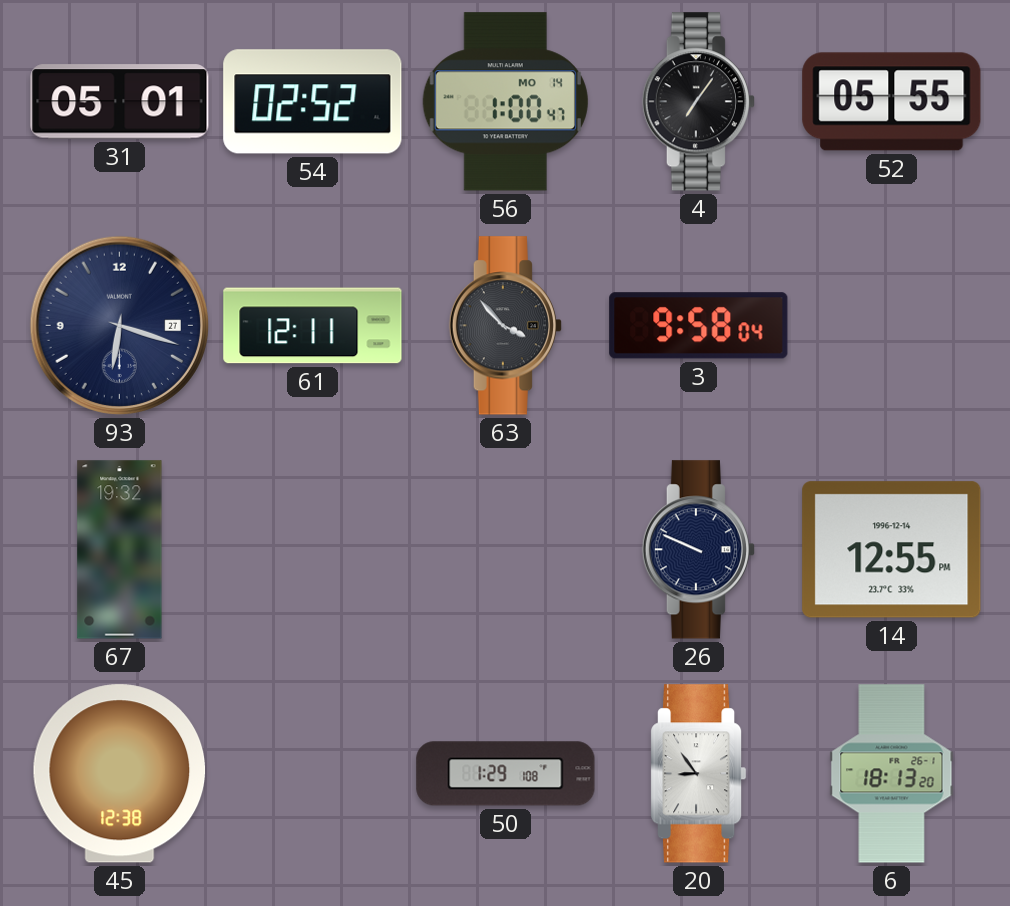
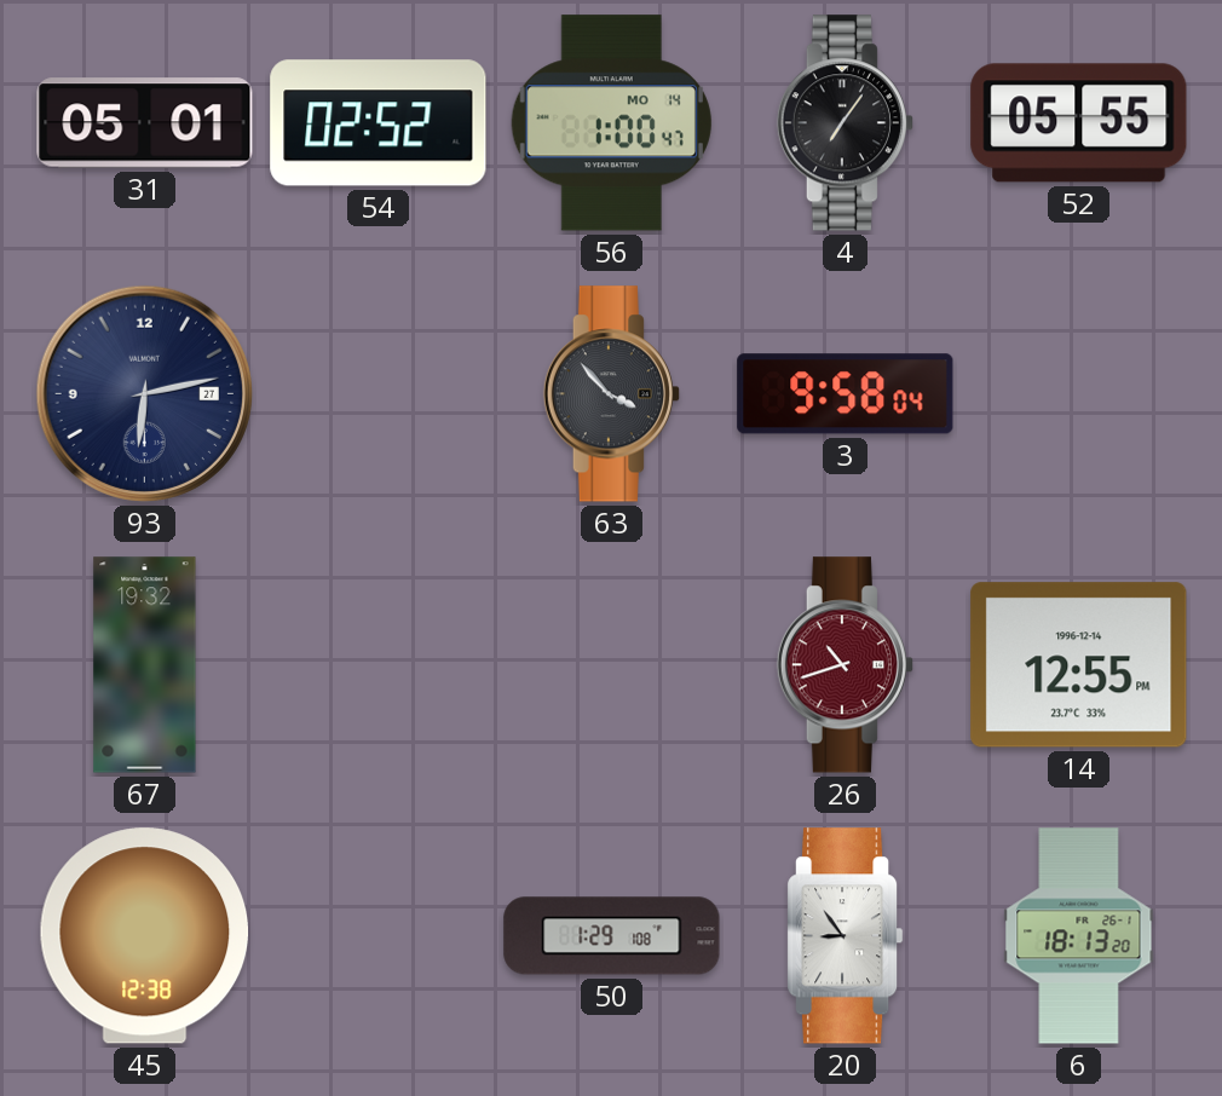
93: 6:18 -> 6:13 (144, 393)
61: 12:11 -> none (313, 326)
26: 9:49 -> 10:42 (845, 665)
26 dial: navy -> burgundy (845, 665)
